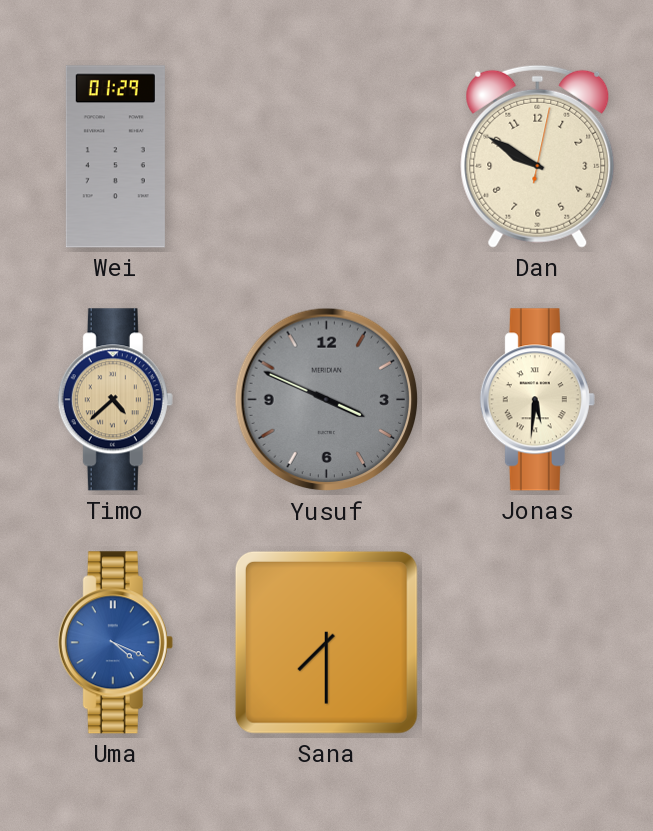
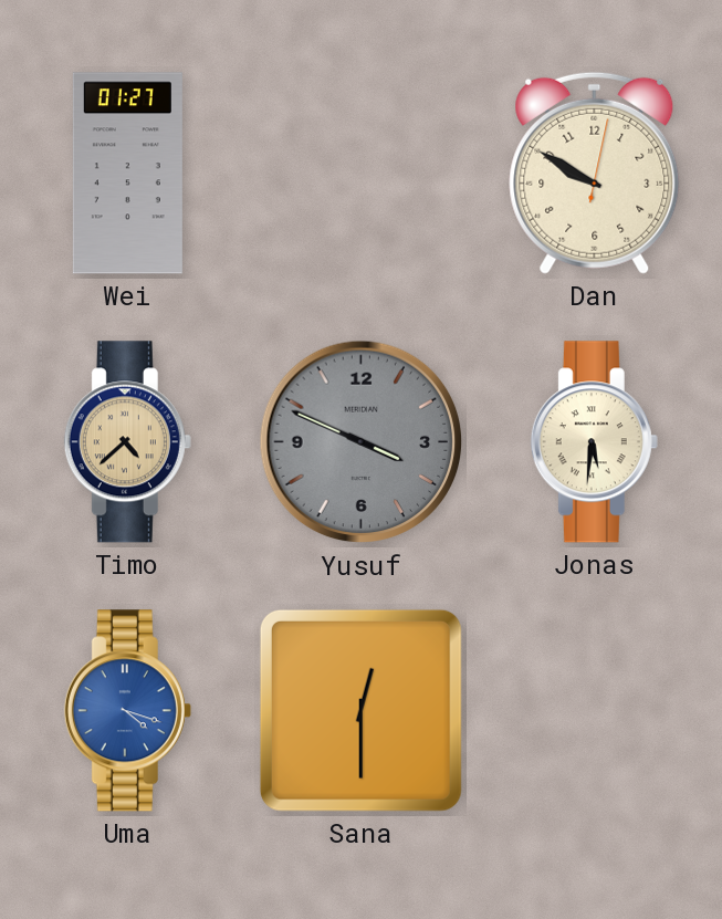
Wei: 01:29 -> 01:27 (127, 174)
Uma: 4:19 -> 4:18 (127, 711)
Sana: 7:30 -> 12:30 (360, 710)
